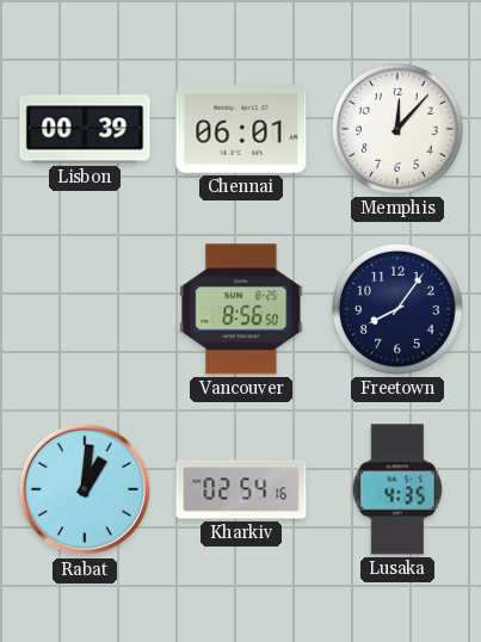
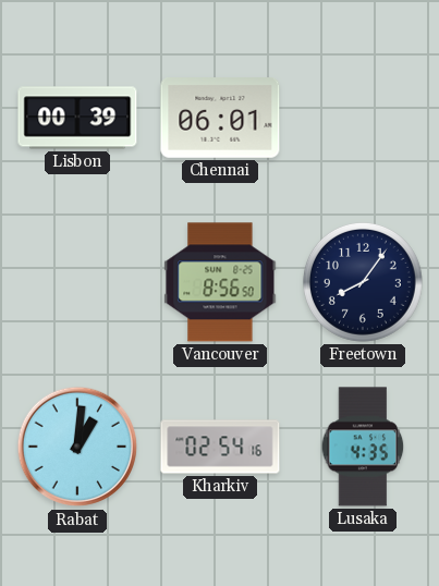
Memphis: 12:07 -> none (397, 129)
